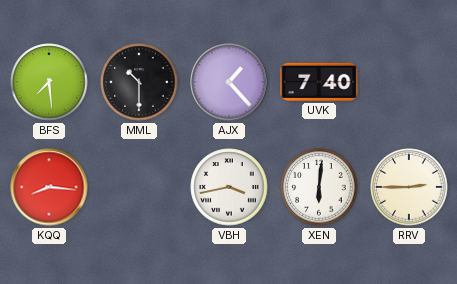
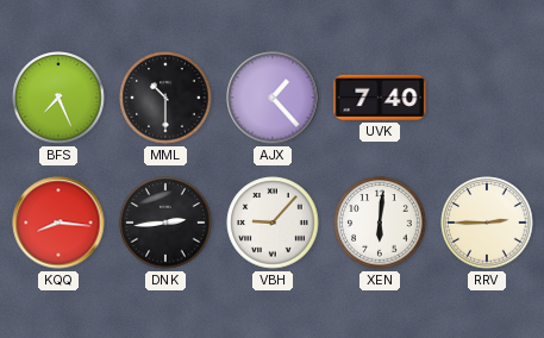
BFS: 7:29 -> 7:26 (58, 98)
DNK: none -> 2:44 (165, 223)
VBH: 3:43 -> 9:07 (273, 223)
